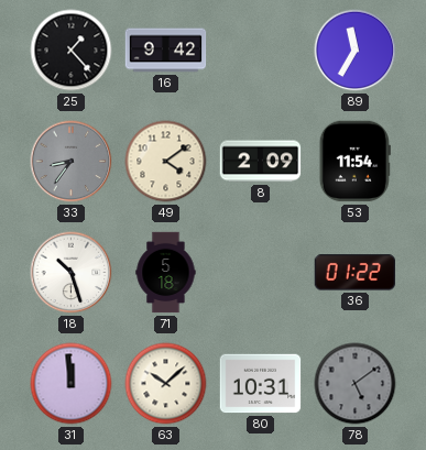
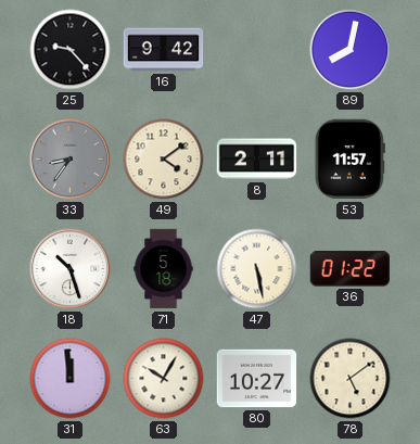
25: 1:23 -> 9:23 (71, 50)
89: 11:35 -> 8:02 (351, 50)
8: 2:09 -> 2:11 (257, 160)
53: 11:54 -> 11:57 (349, 160)
47: none -> 5:28 (257, 269)
63: 10:08 -> 10:05 (164, 379)
80: 10:31 -> 10:27 (257, 379)
78 dial: grey -> cream (351, 379)
